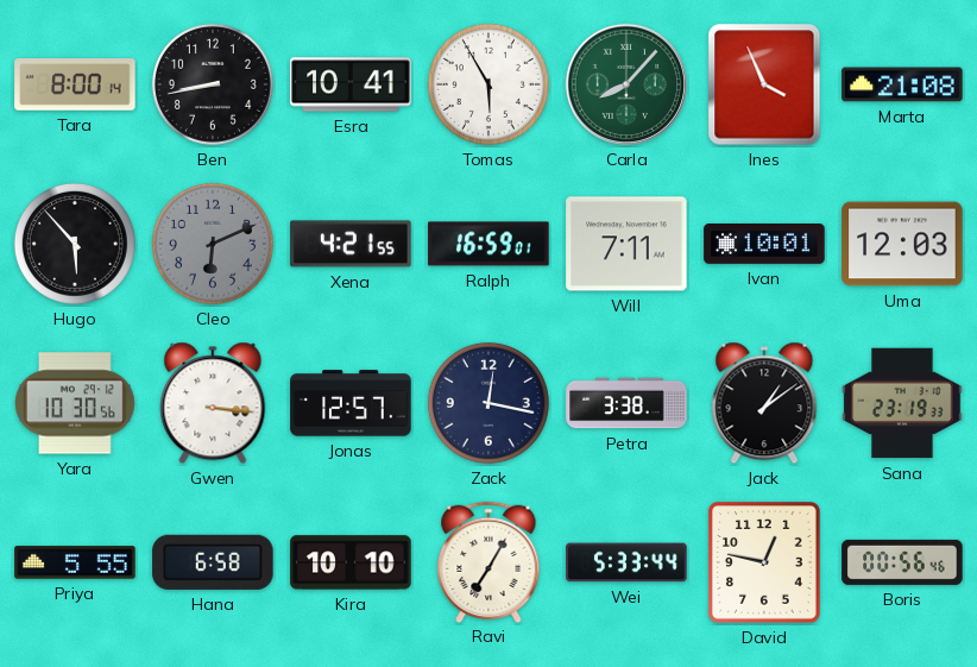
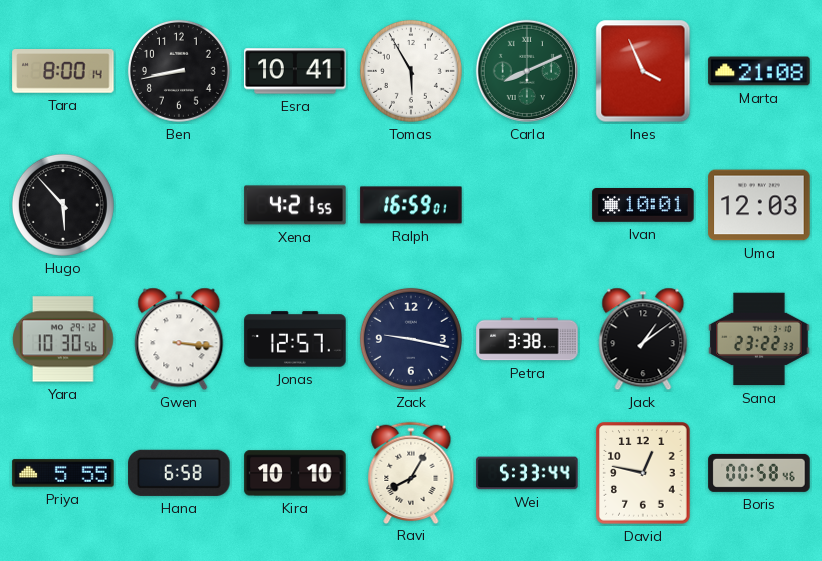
Carla: 8:07 -> 8:11 (527, 71)
Cleo: 6:11 -> none (213, 244)
Will: 7:11 -> none (626, 244)
Zack: 12:17 -> 9:17 (411, 339)
Sana: 23:19 -> 23:22 (759, 339)
Ravi: 7:05 -> 8:05 (411, 472)
Boris: 00:56 -> 00:58 (759, 473)
